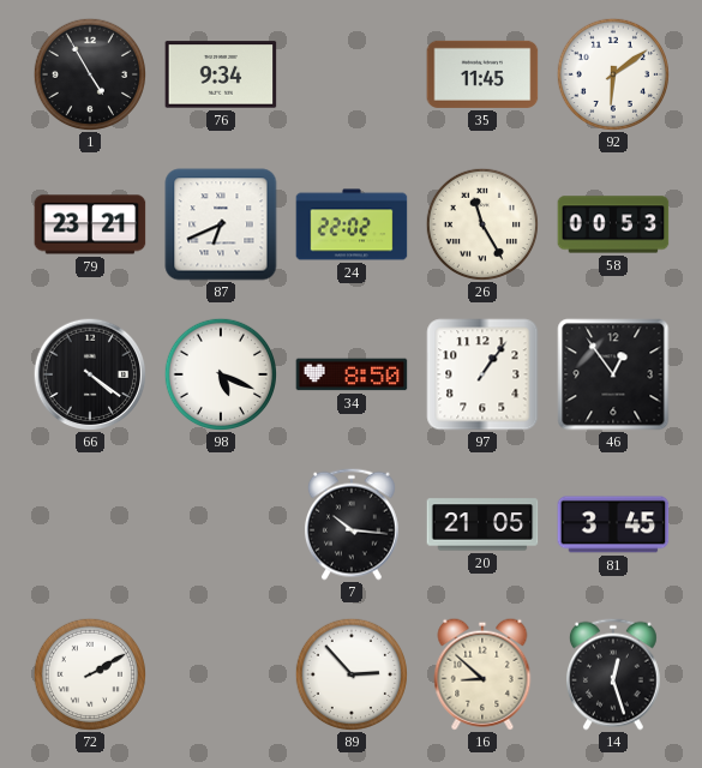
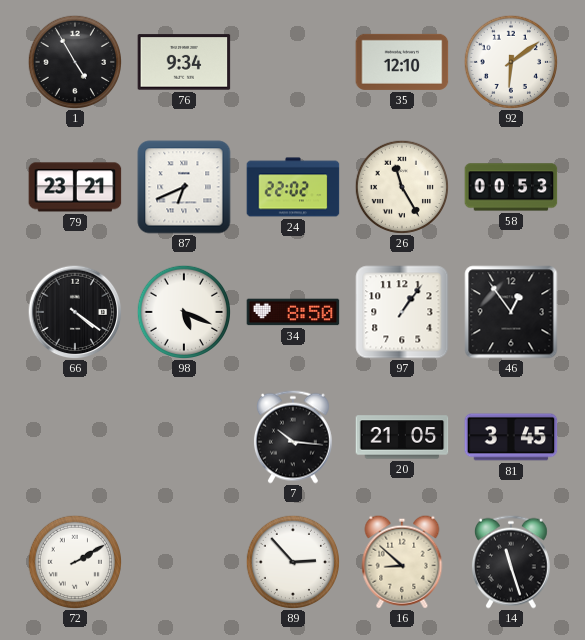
35: 11:45 -> 12:10 (402, 62)
14: 12:27 -> 11:27 (511, 562)
